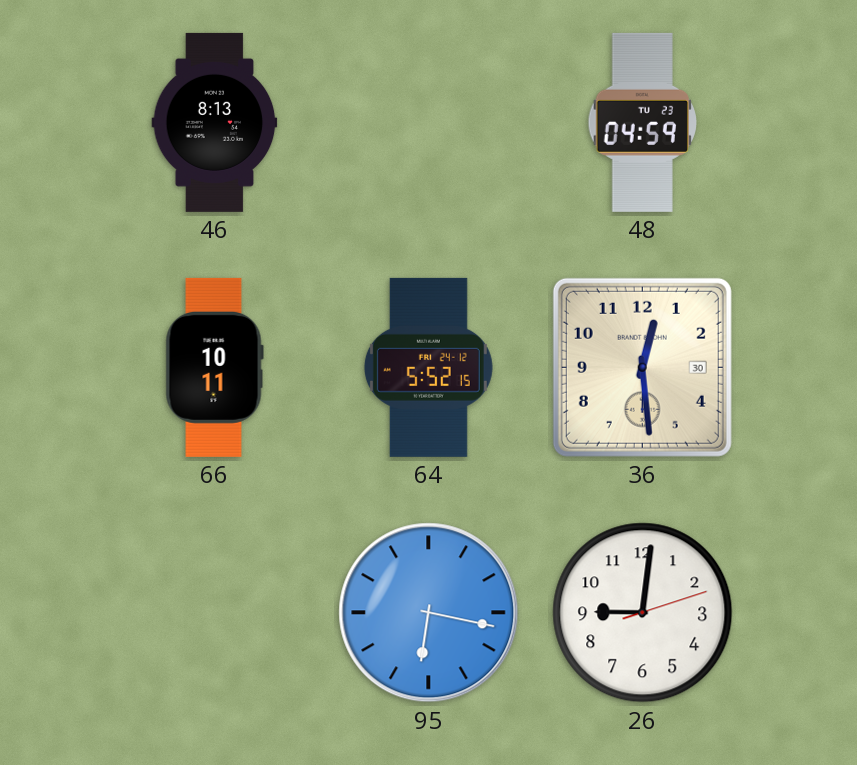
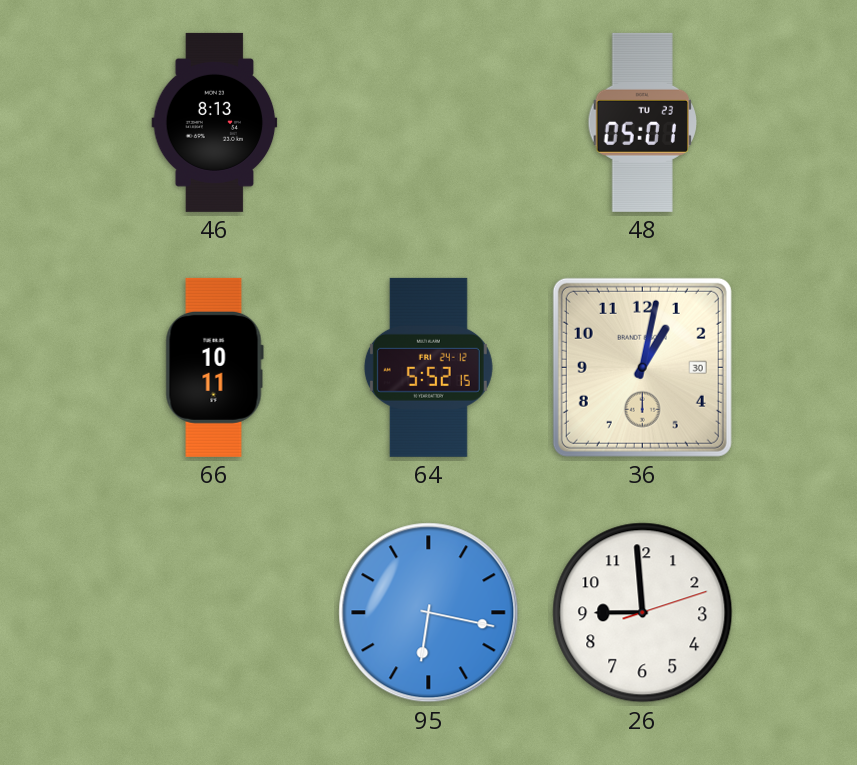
48: 04:59 -> 05:01 (642, 122)
36: 12:29 -> 1:02 (642, 367)
26: 9:01 -> 8:59 (643, 613)
